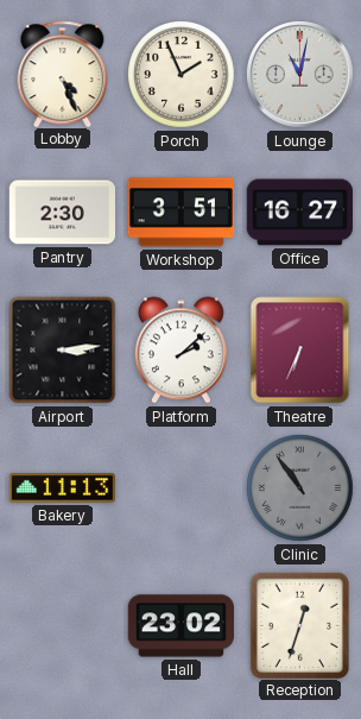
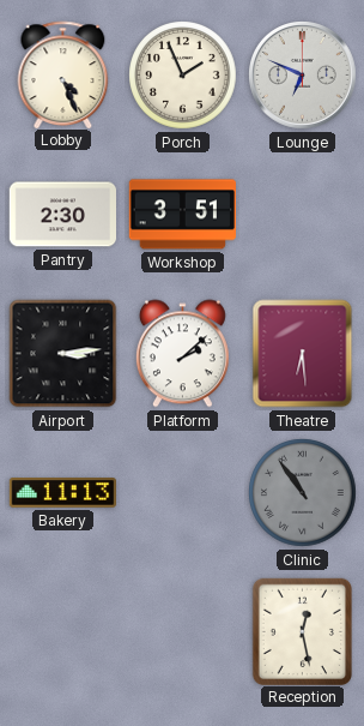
Lounge: 11:02 -> 6:49 (303, 76)
Office: 16:27 -> none (299, 213)
Theatre: 6:34 -> 6:29 (303, 354)
Hall: 23:02 -> none (180, 626)
Reception: 12:33 -> 12:28 (302, 631)
